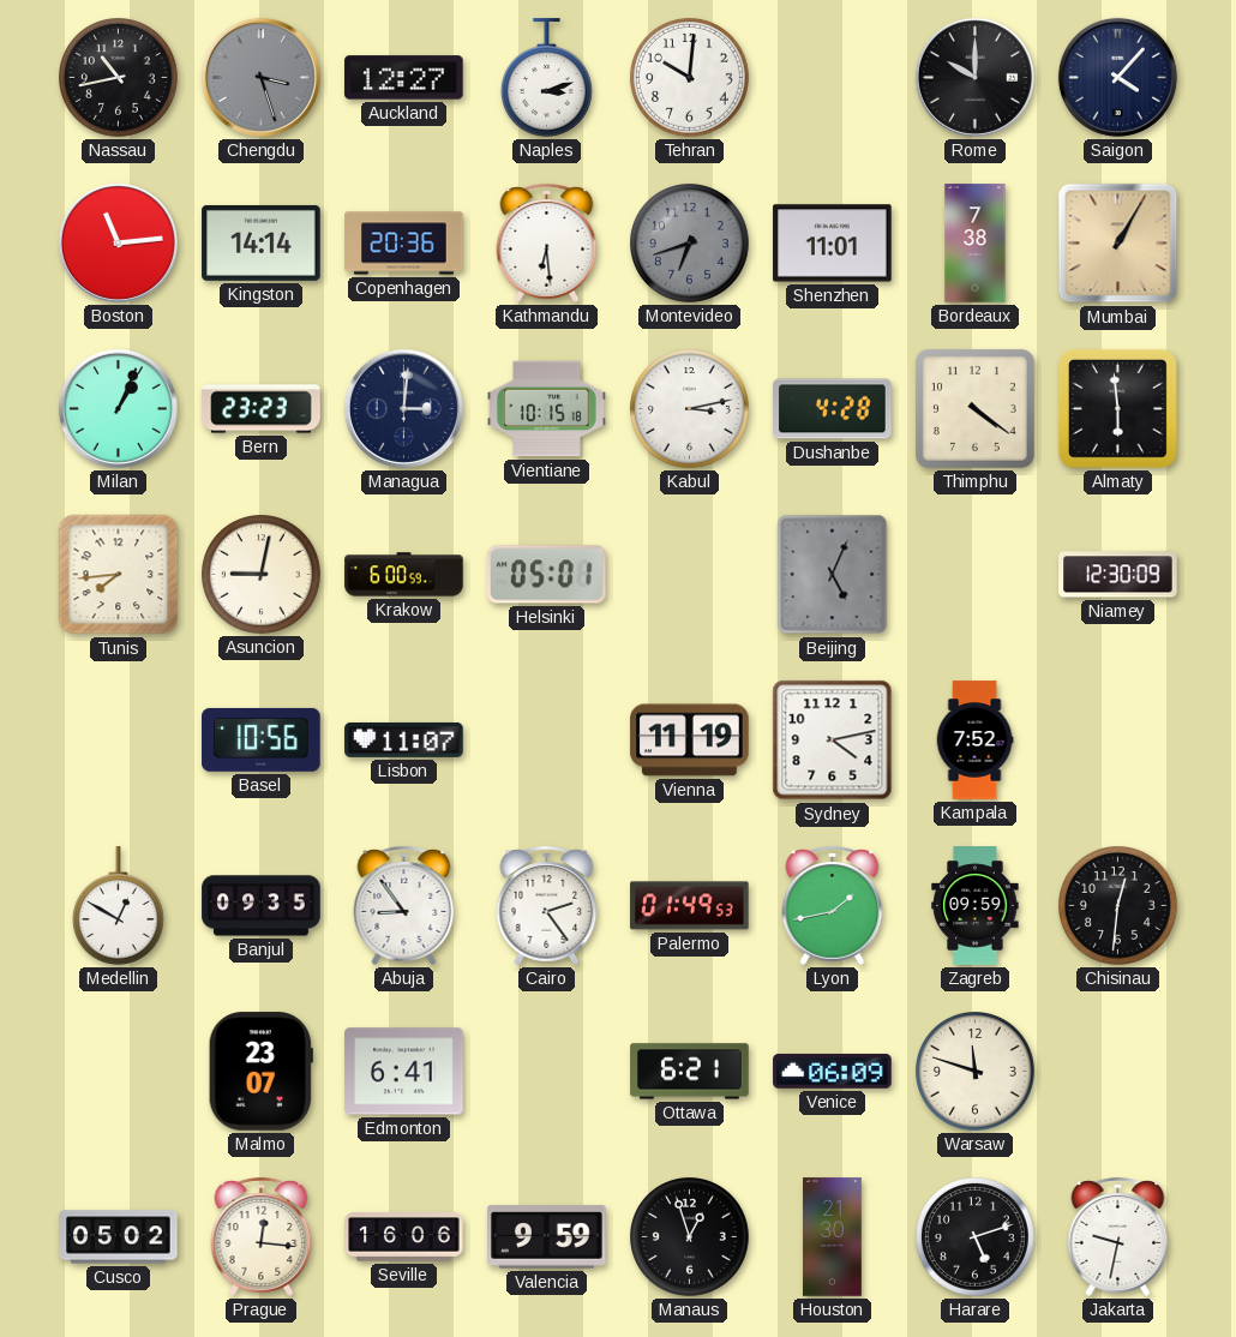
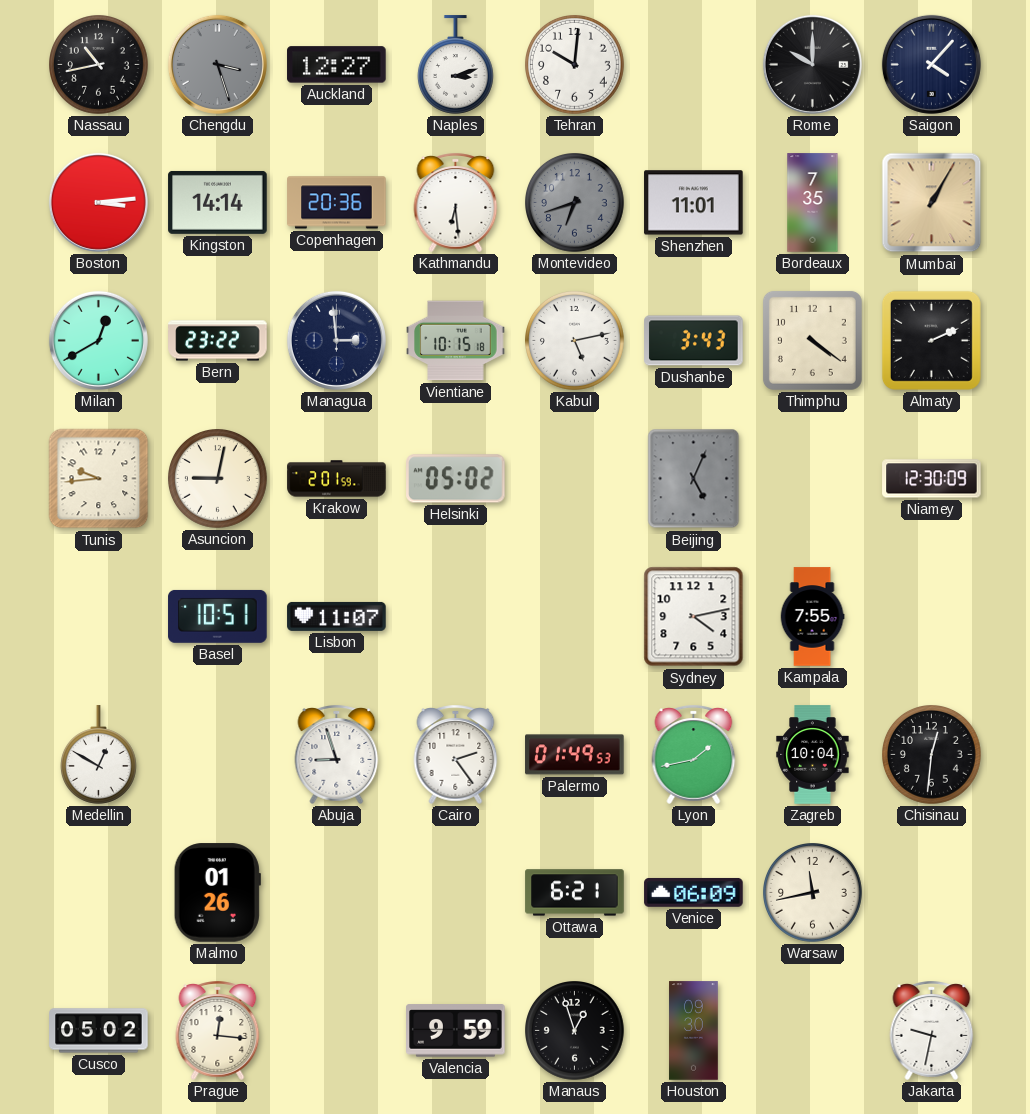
Boston: 11:14 -> 3:14 (98, 202)
Bordeaux: 7:38 -> 7:35 (813, 203)
Milan: 1:04 -> 12:40 (98, 340)
Bern: 23:23 -> 23:22 (218, 341)
Managua: 3:01 -> 2:59 (336, 340)
Kabul: 3:13 -> 5:13 (575, 341)
Dushanbe: 4:28 -> 3:43 (694, 341)
Almaty: 5:59 -> 2:11 (931, 340)
Tunis: 7:44 -> 9:44 (99, 479)
Krakow: 6:00 -> 2:01 (337, 479)
Helsinki: 05:01 -> 05:02 (456, 479)
Basel: 10:56 -> 10:51 (218, 616)
Vienna: 11:19 -> none (690, 741)
Kampala: 7:52 -> 7:55 (812, 617)
Banjul: 09:35 -> none (262, 906)
Abuja: 8:54 -> 8:57 (337, 754)
Zagreb: 09:59 -> 10:04 (813, 755)
Malmo: 23:07 -> 01:26 (217, 893)
Edmonton: 6:41 -> none (404, 1072)
Warsaw: 11:48 -> 11:43 (813, 893)
Seville: 16:06 -> none (404, 1237)
Houston: 21:30 -> 09:30 (694, 1031)
Harare: 5:12 -> none (976, 1237)
